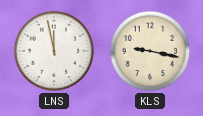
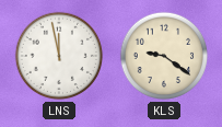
KLS: 9:17 -> 9:21 (164, 56)
